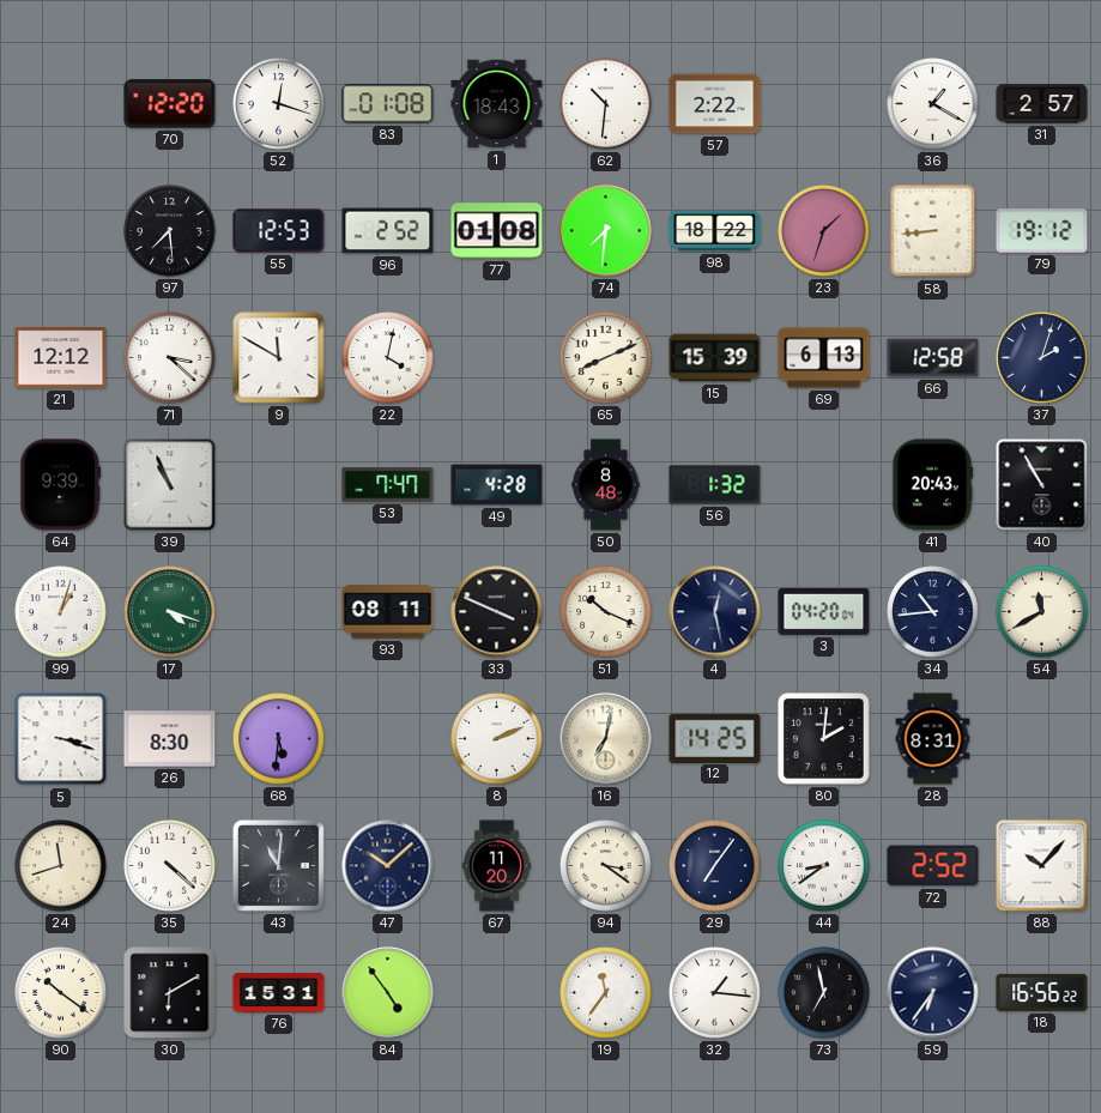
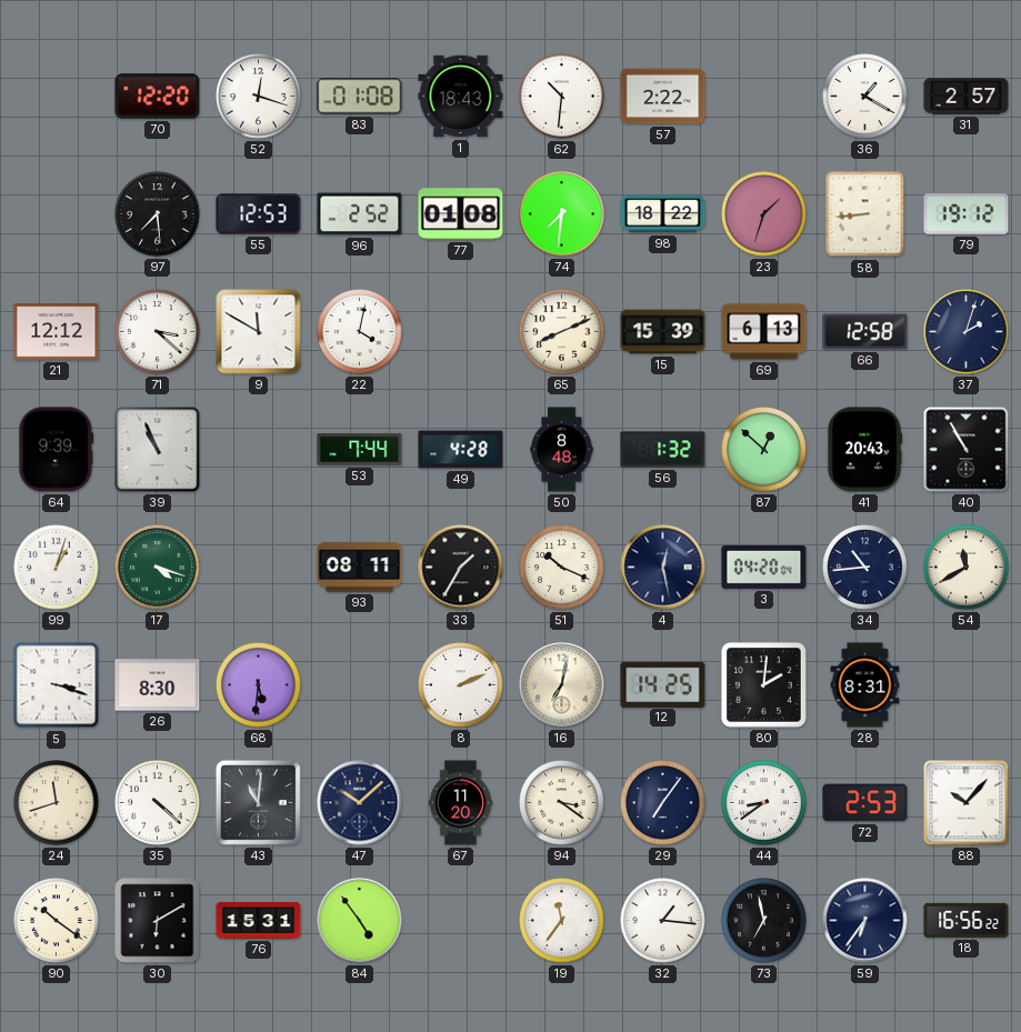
53: 7:47 -> 7:44 (360, 450)
87: none -> 12:52 (764, 450)
33: 3:49 -> 1:35 (461, 568)
72: 2:52 -> 2:53 (865, 803)
